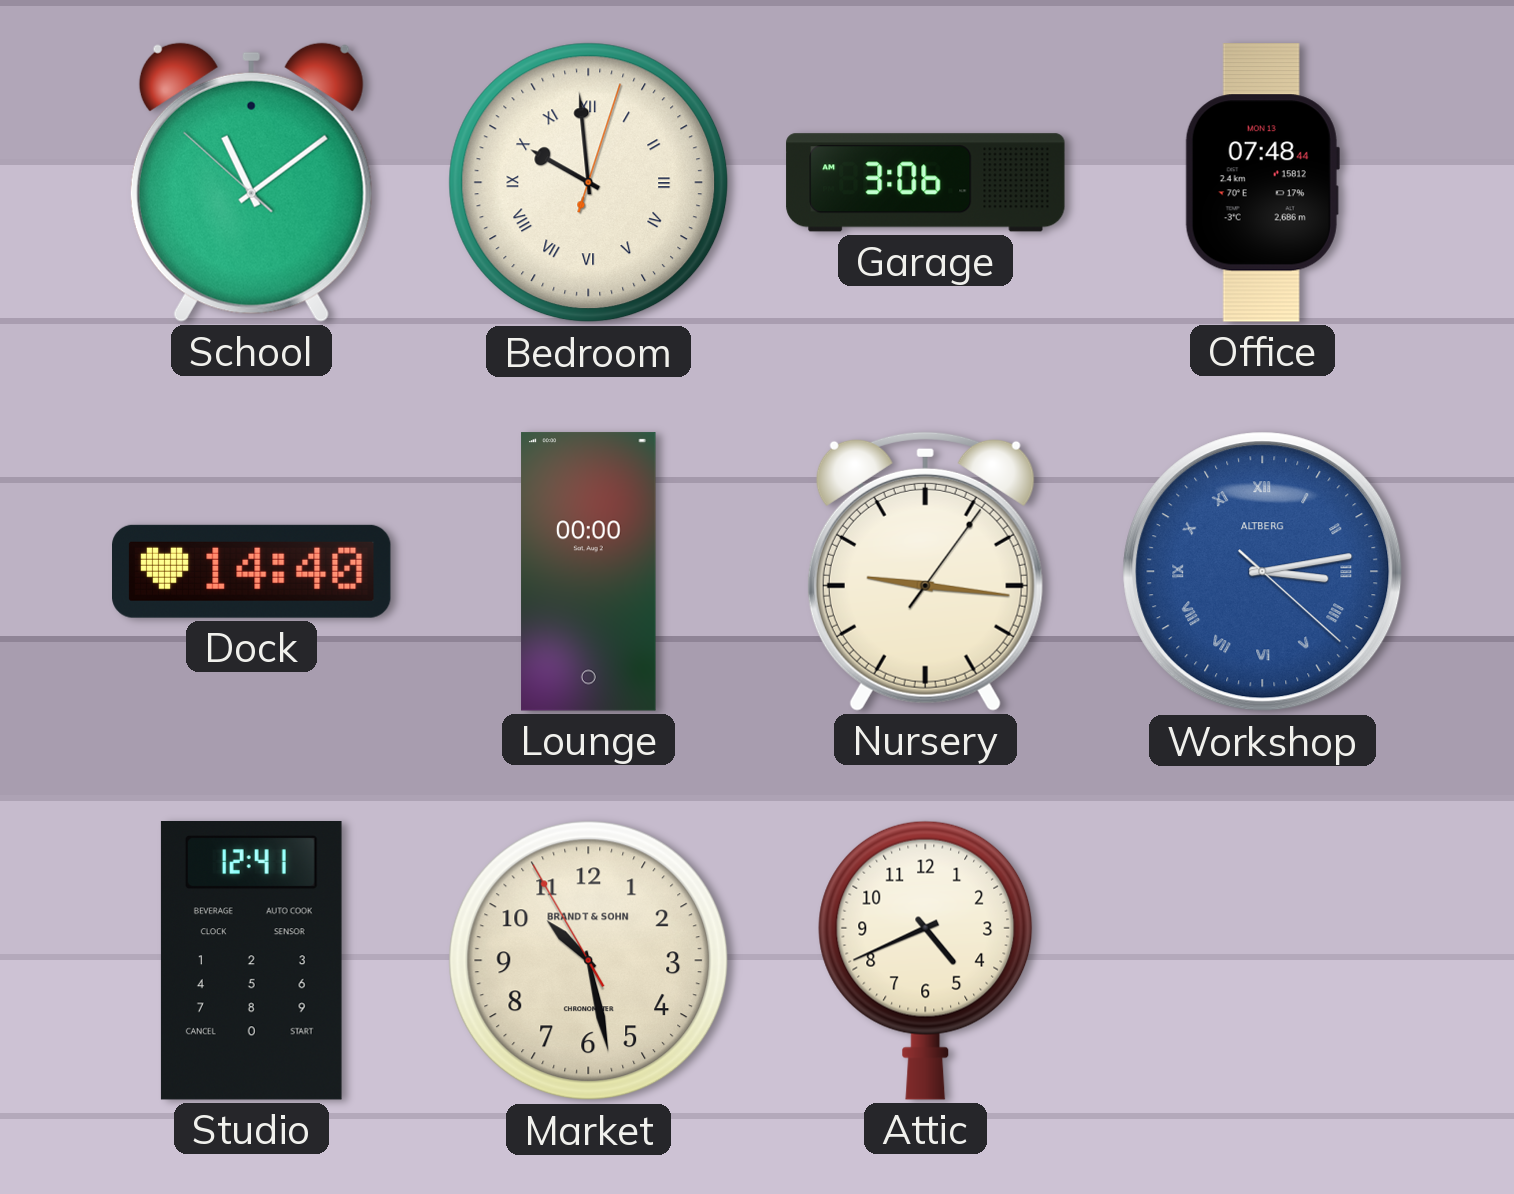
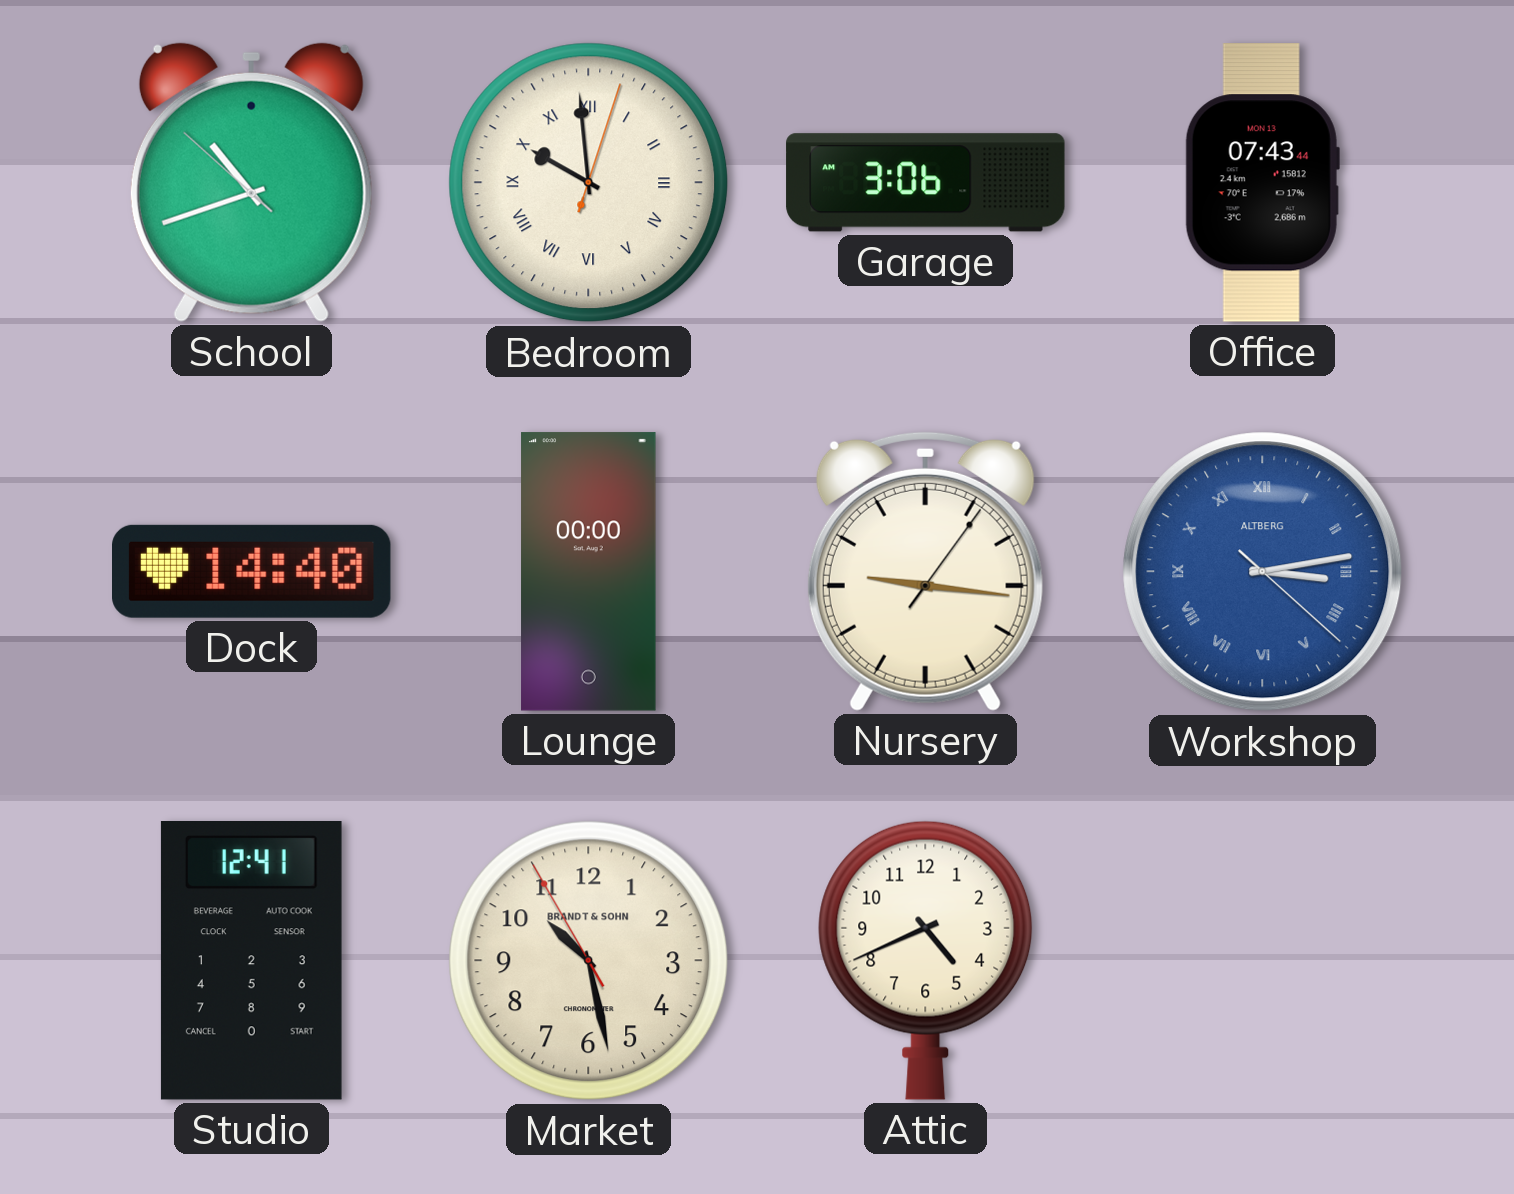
School: 11:08 -> 10:41 (251, 182)
Office: 07:48 -> 07:43 (1262, 183)
